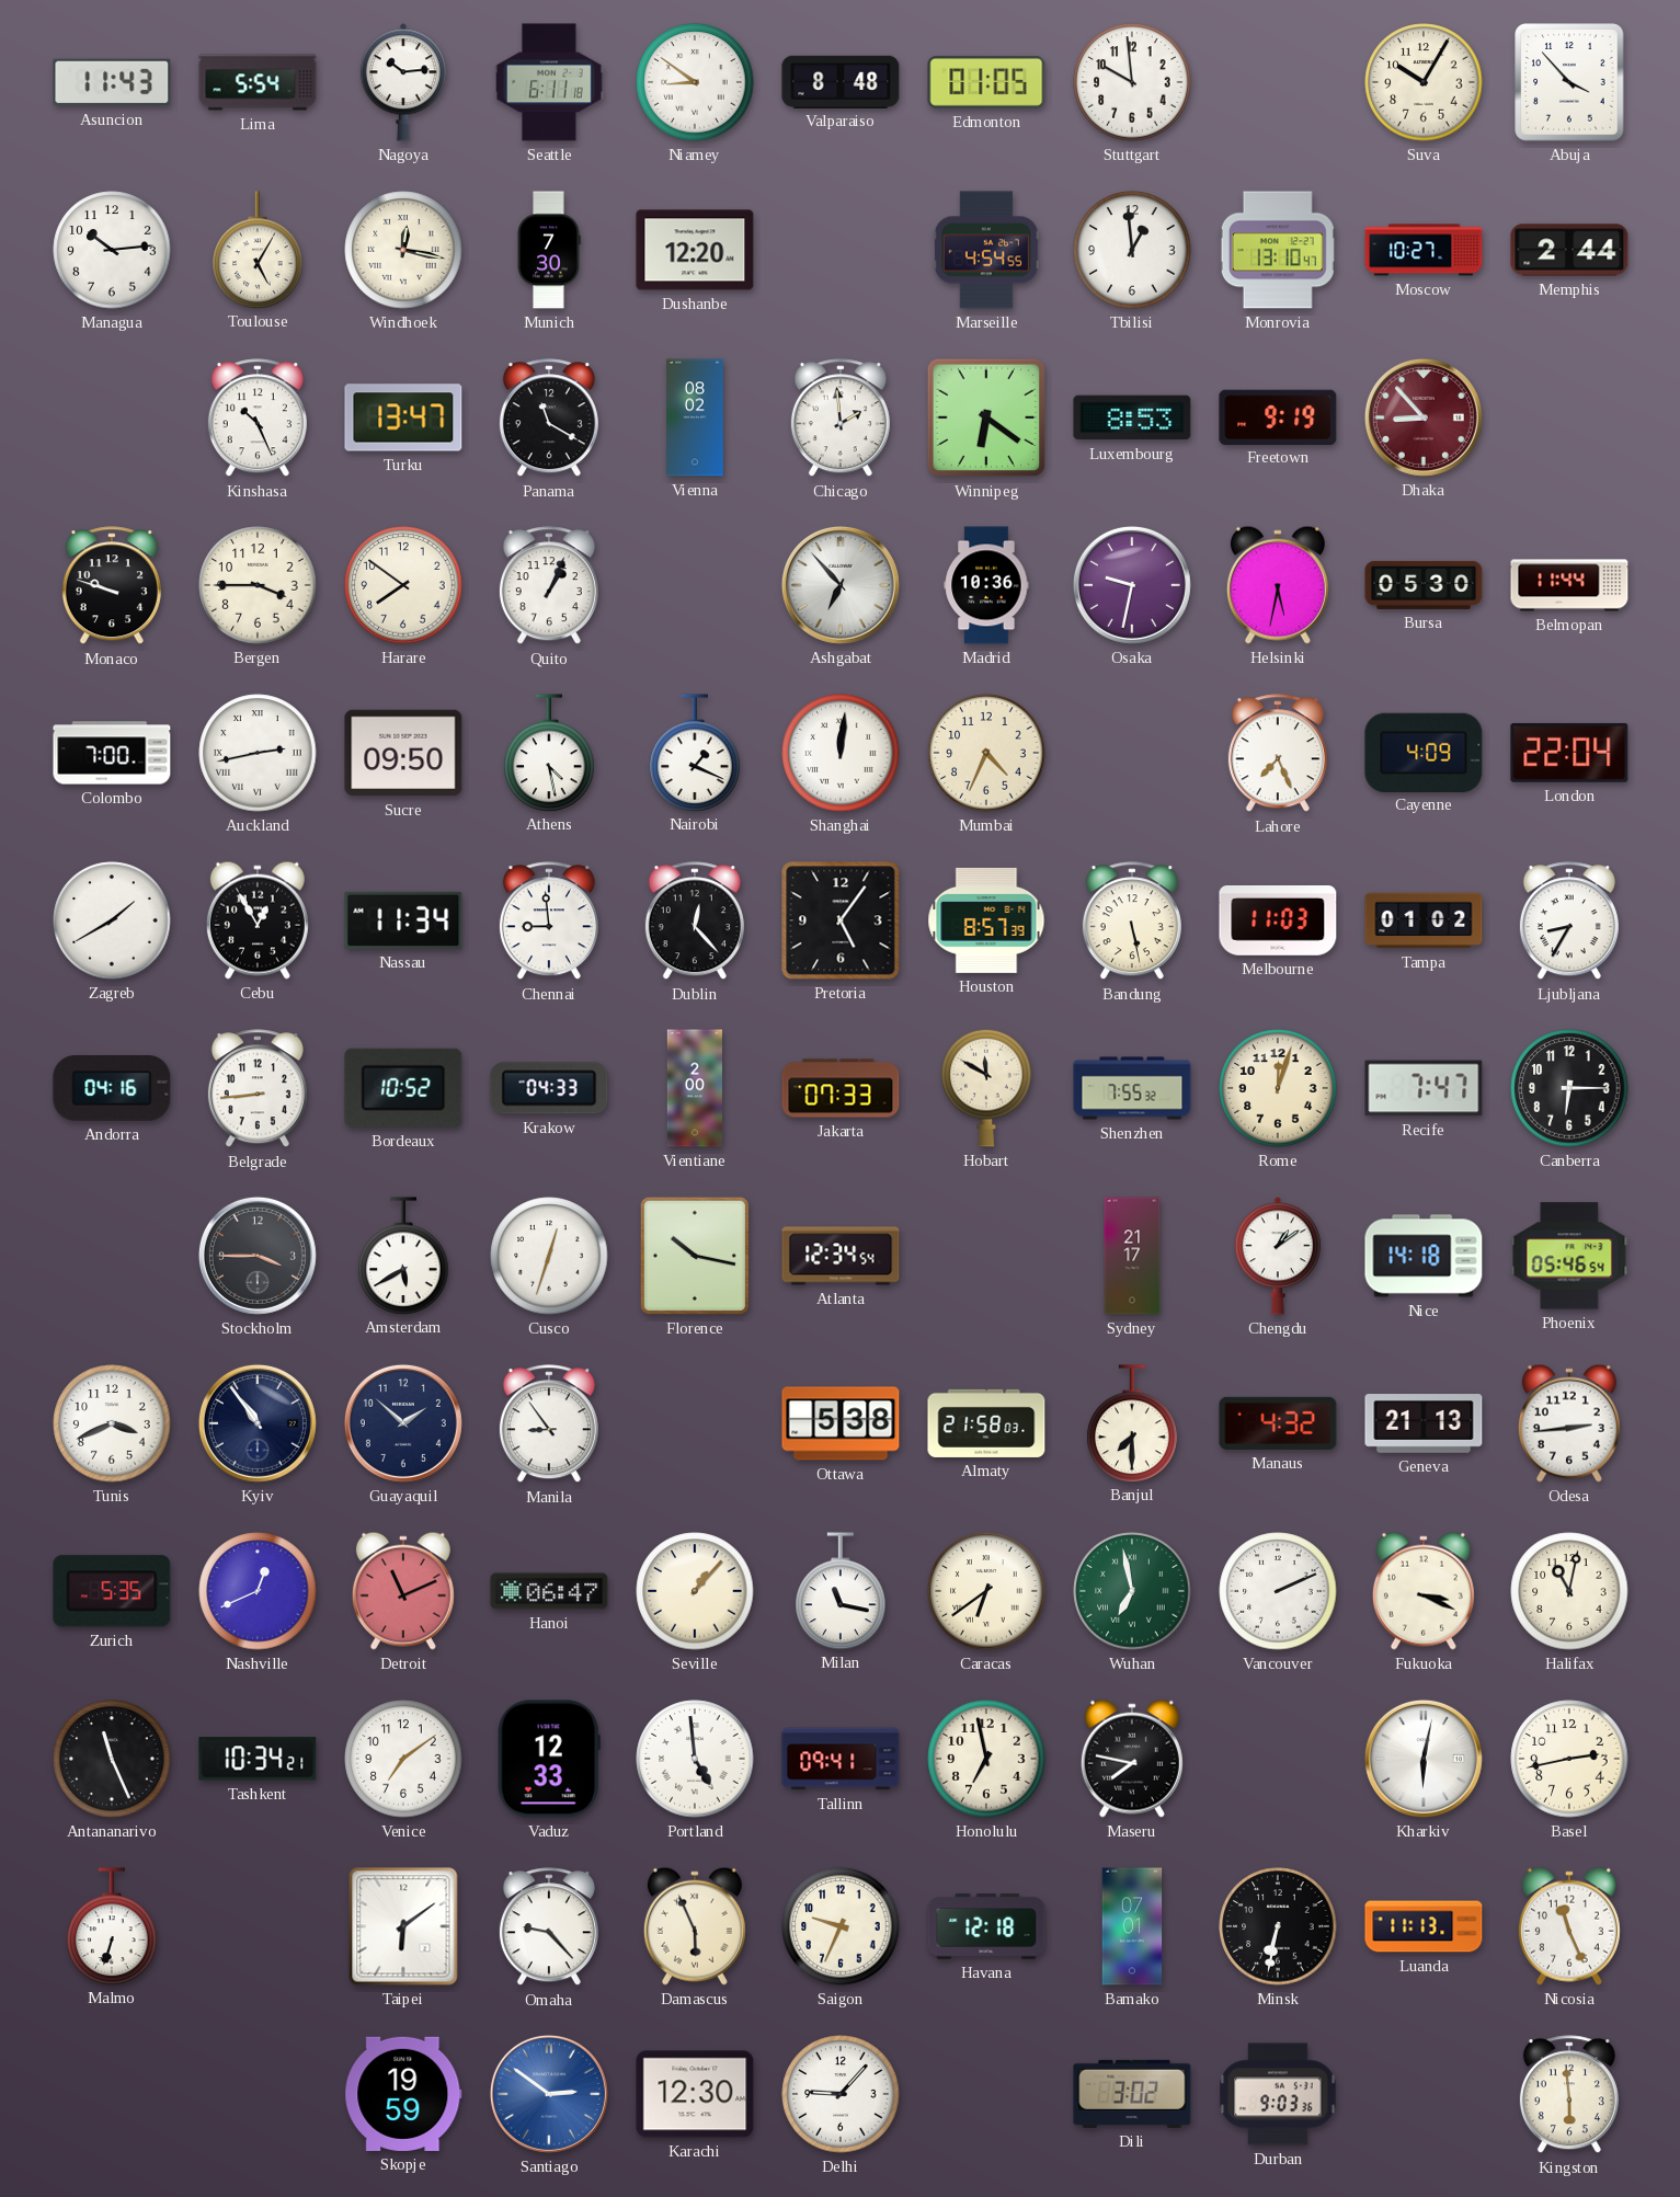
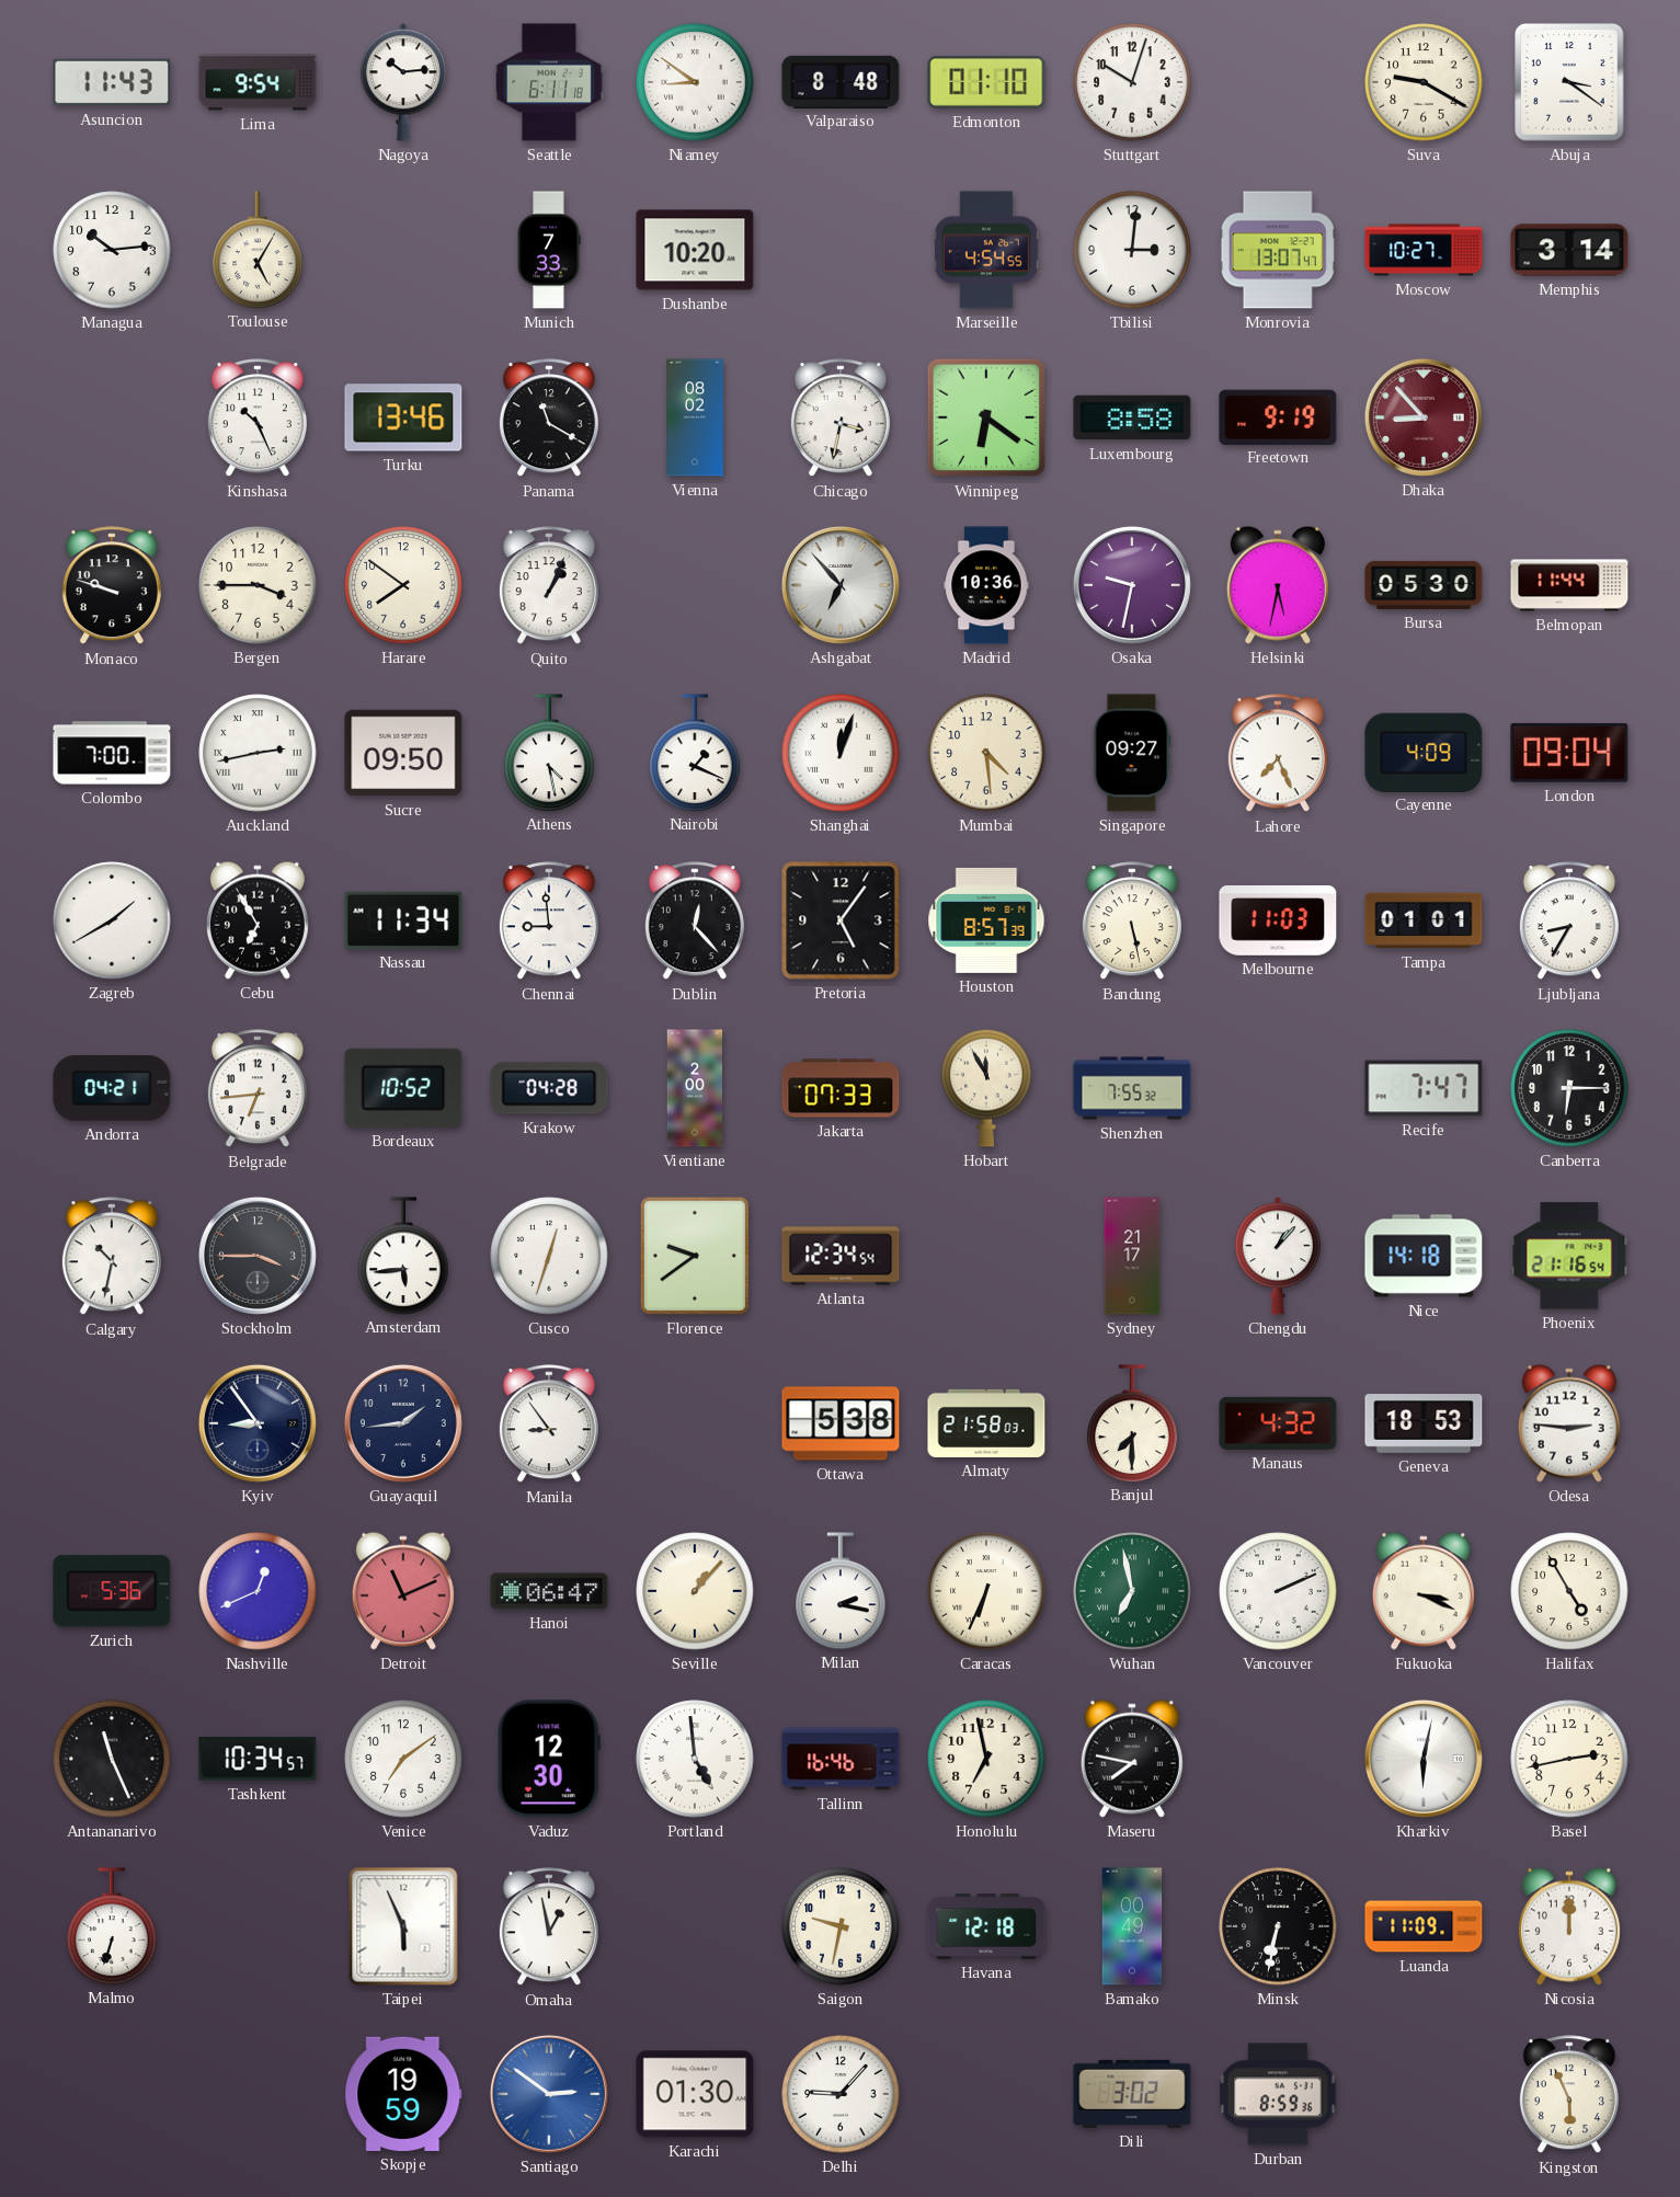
Lima: 5:54 -> 9:54 (258, 82)
Edmonton: 01:05 -> 01:10 (986, 82)
Stuttgart: 9:59 -> 10:03 (1132, 82)
Suva: 10:05 -> 9:20 (1424, 82)
Abuja: 3:53 -> 3:21 (1569, 82)
Windhoek: 12:17 -> none (403, 250)
Munich: 7:30 -> 7:33 (549, 250)
Dushanbe: 12:20 -> 10:20 (695, 250)
Tbilisi: 12:59 -> 3:01 (1132, 250)
Monrovia: 13:10 -> 13:07 (1278, 250)
Memphis: 2:44 -> 3:14 (1569, 250)
Turku: 13:47 -> 13:46 (403, 417)
Chicago: 1:59 -> 3:32 (841, 419)
Luxembourg: 8:53 -> 8:58 (1132, 417)
Shanghai: 12:01 -> 12:03 (841, 753)
Mumbai: 4:34 -> 4:29 (986, 753)
Singapore: none -> 09:27 (1132, 753)
London: 22:04 -> 09:04 (1569, 753)
Cebu: 12:55 -> 6:55 (258, 920)
Tampa: 01:02 -> 01:01 (1424, 920)
Andorra: 04:16 -> 04:21 (112, 1089)
Belgrade: 8:44 -> 6:44 (258, 1089)
Krakow: 04:33 -> 04:28 (549, 1088)
Hobart: 11:50 -> 11:55 (986, 1088)
Rome: 12:03 -> none (1278, 1088)
Calgary: none -> 10:32 (112, 1257)
Amsterdam: 5:40 -> 5:44 (403, 1256)
Florence: 10:17 -> 9:39 (695, 1256)
Chengdu: 1:09 -> 1:07 (1278, 1256)
Phoenix: 05:46 -> 21:16 (1569, 1256)
Tunis: 3:41 -> none (112, 1423)
Kyiv: 10:54 -> 8:54 (258, 1423)
Guayaquil: 1:52 -> 1:44 (403, 1423)
Geneva: 21:13 -> 18:53 (1424, 1423)
Odesa: 2:44 -> 2:46 (1569, 1423)
Zurich: 5:35 -> 5:36 (112, 1591)
Milan: 11:17 -> 2:17 (841, 1591)
Caracas: 6:39 -> 6:34 (986, 1591)
Halifax: 11:02 -> 4:55 (1569, 1591)
Tashkent: 10:34:21 -> 10:34:57 (258, 1759)
Vaduz: 12:33 -> 12:30 (549, 1759)
Tallinn: 09:41 -> 16:46 (841, 1759)
Taipei: 6:09 -> 5:56 (403, 1926)
Omaha: 9:23 -> 12:58 (549, 1927)
Damascus: 5:56 -> none (695, 1926)
Saigon: 9:34 -> 9:32 (841, 1926)
Bamako: 07:01 -> 00:49 (1132, 1926)
Luanda: 11:13 -> 11:09 (1424, 1926)
Nicosia: 11:26 -> 12:00 (1569, 1926)
Karachi: 12:30 -> 01:30 (695, 2094)
Durban: 9:03 -> 8:59 (1278, 2094)
Kingston: 5:59 -> 5:56 (1569, 2095)
